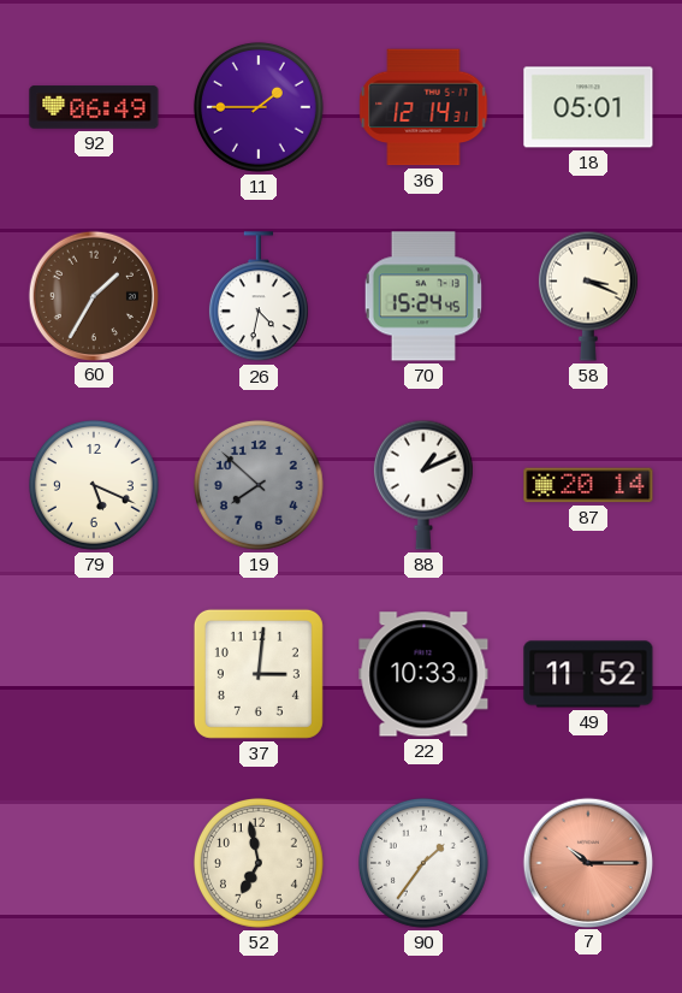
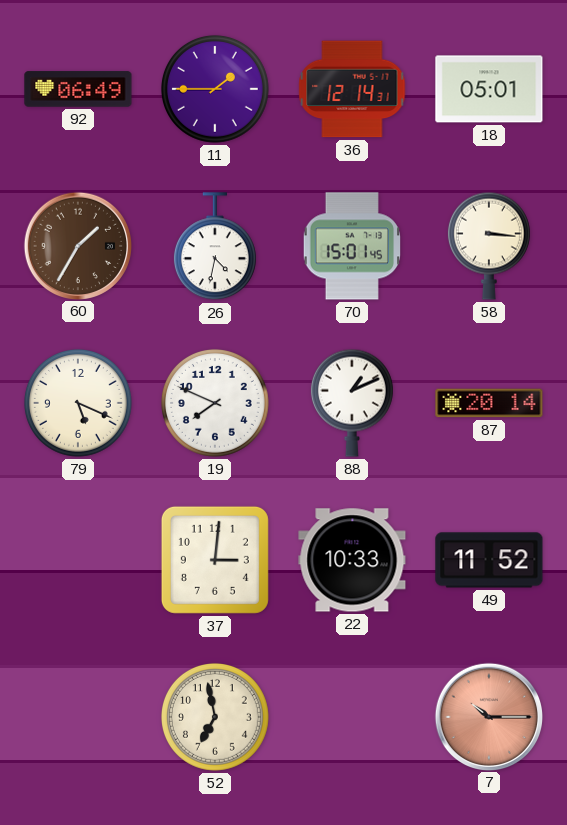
70: 15:24 -> 15:01 (352, 246)
58: 3:19 -> 3:16 (489, 246)
19: 7:52 -> 7:49 (215, 403)
19 dial: grey -> white (215, 403)
90: 1:36 -> none (423, 863)
